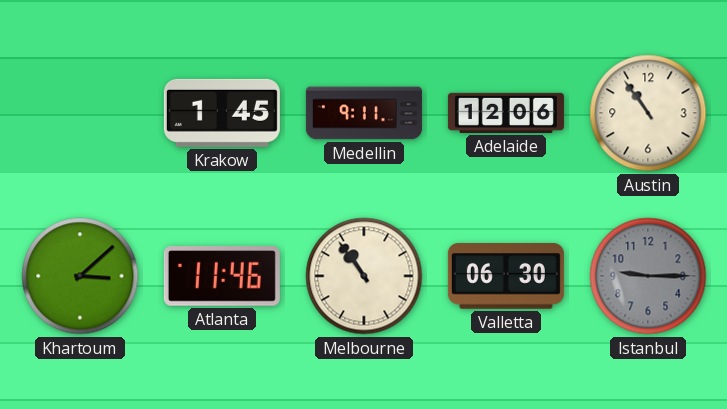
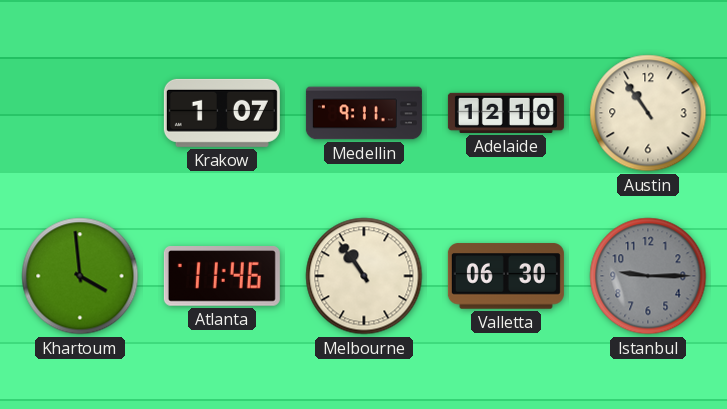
Krakow: 1:45 -> 1:07 (222, 113)
Adelaide: 12:06 -> 12:10 (506, 113)
Khartoum: 3:08 -> 3:59 (80, 276)
